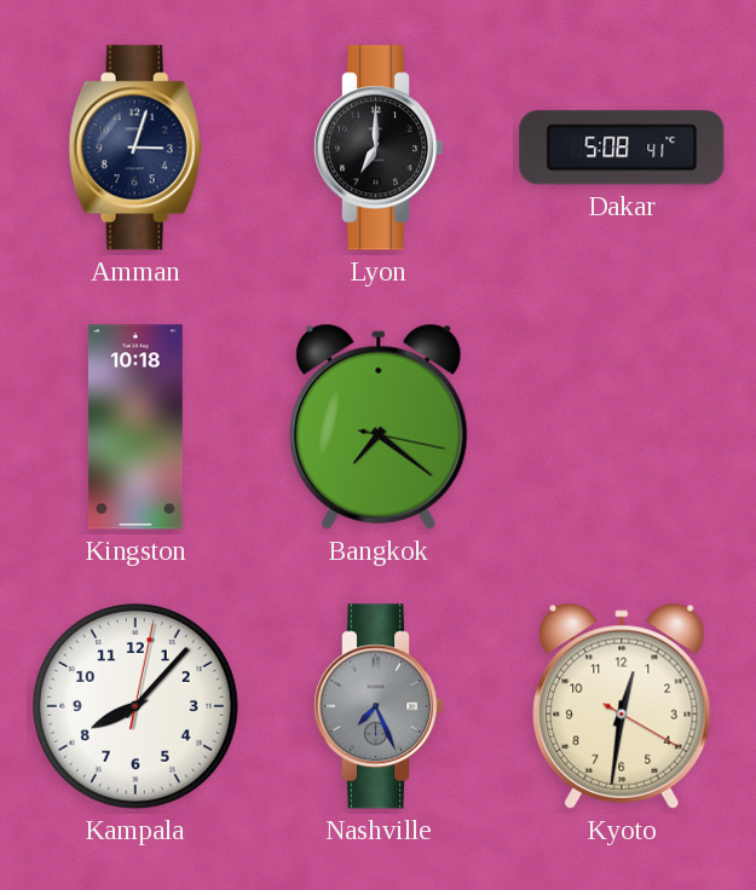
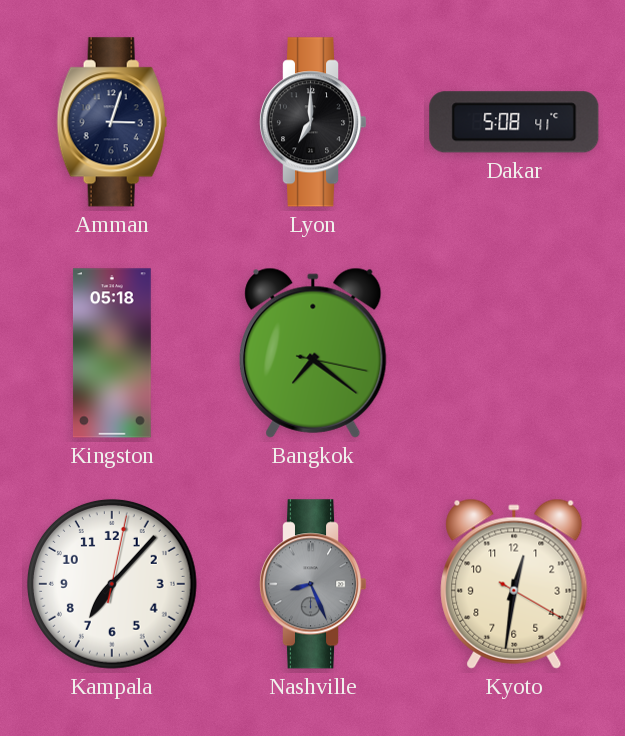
Kingston: 10:18 -> 05:18 (112, 353)
Kampala: 8:07 -> 7:07 (112, 584)
Nashville: 7:26 -> 8:26 (313, 584)
